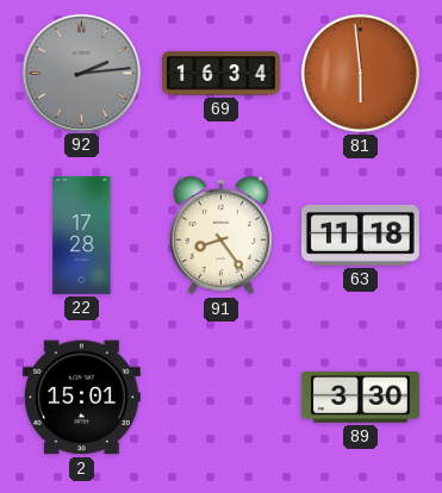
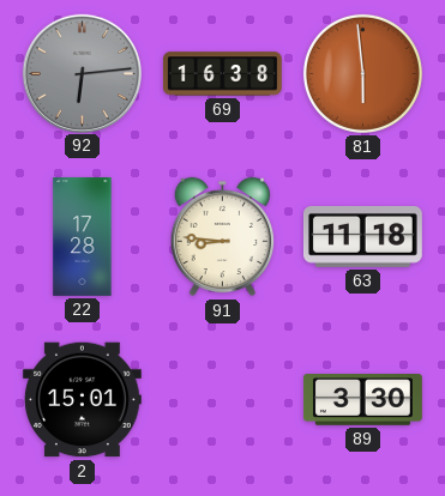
92: 2:14 -> 6:14 (82, 73)
69: 16:34 -> 16:38 (222, 74)
91: 8:24 -> 8:46 (223, 237)
